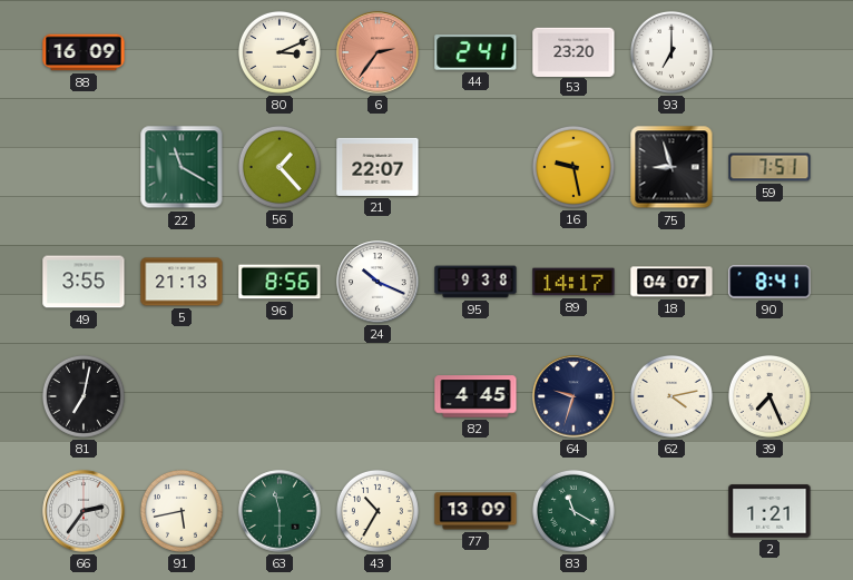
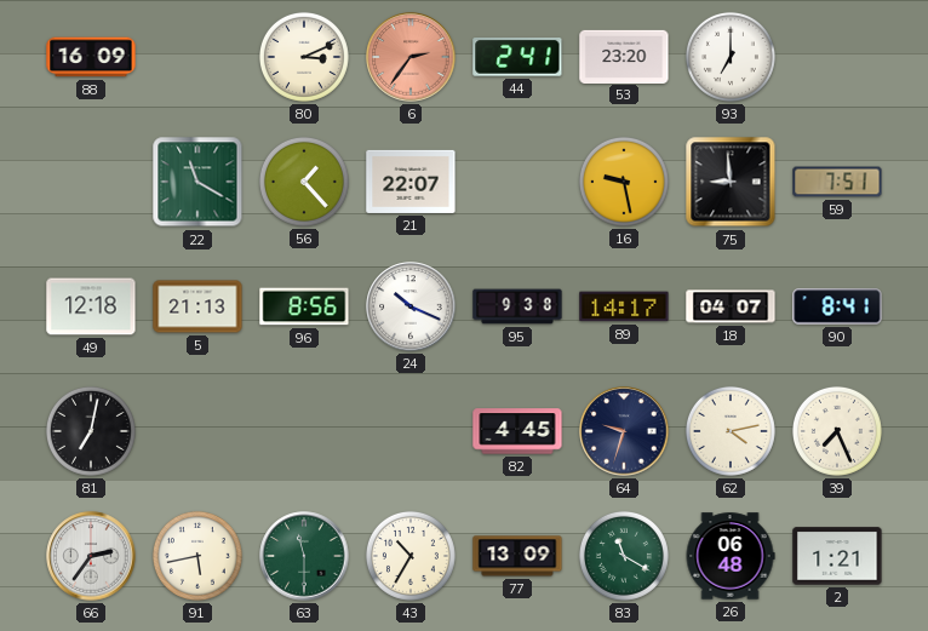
75: 8:57 -> 8:59 (731, 182)
49: 3:55 -> 12:18 (91, 306)
26: none -> 06:48 (731, 556)
